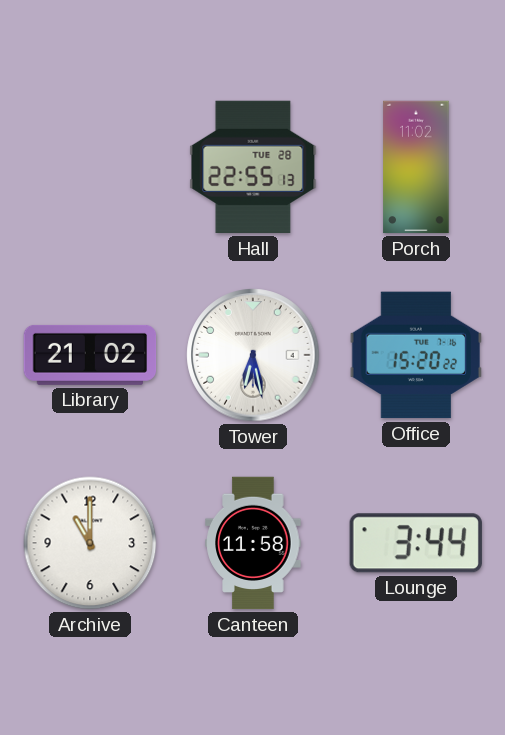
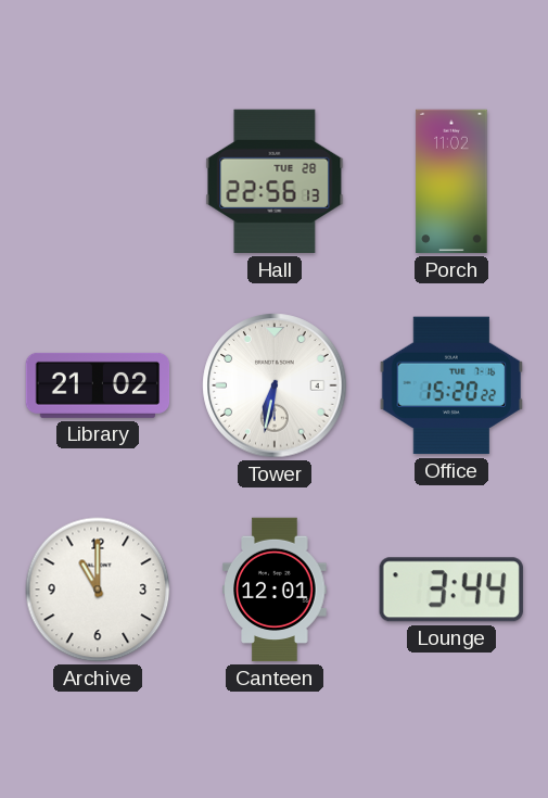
Hall: 22:55 -> 22:56 (275, 181)
Tower: 6:28 -> 6:32 (275, 385)
Canteen: 11:58 -> 12:01 (275, 590)
